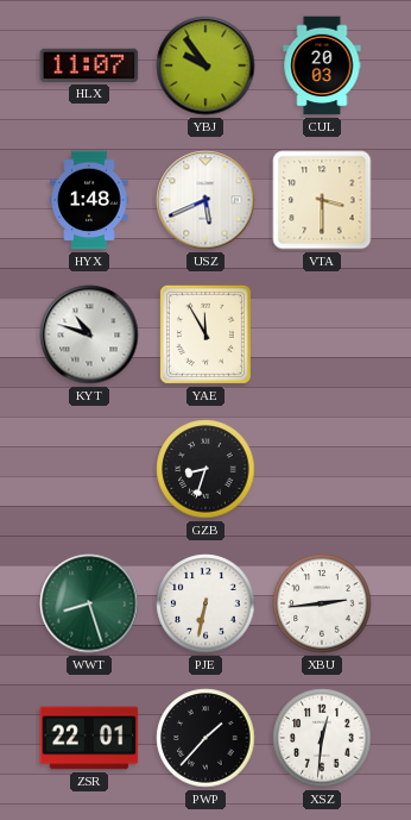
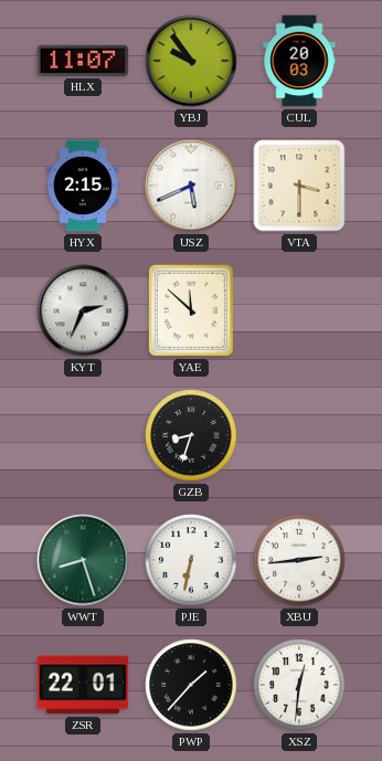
HYX: 1:48 -> 2:15 (83, 186)
KYT: 10:48 -> 2:34 (83, 310)
YAE: 11:55 -> 11:52 (191, 310)
